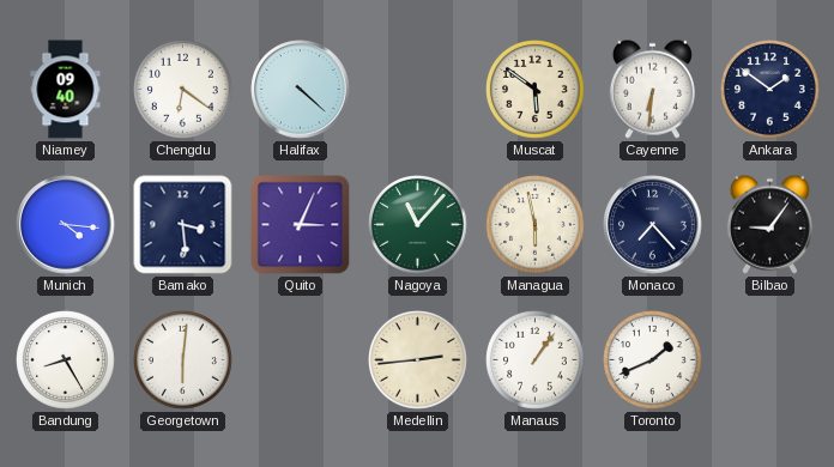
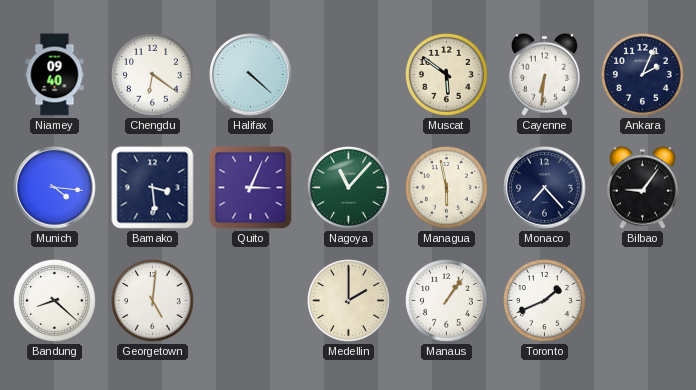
Ankara: 1:51 -> 2:04 (643, 75)
Bandung: 8:25 -> 8:22 (55, 301)
Georgetown: 6:01 -> 5:01 (153, 301)
Medellin: 2:44 -> 2:00 (349, 301)
